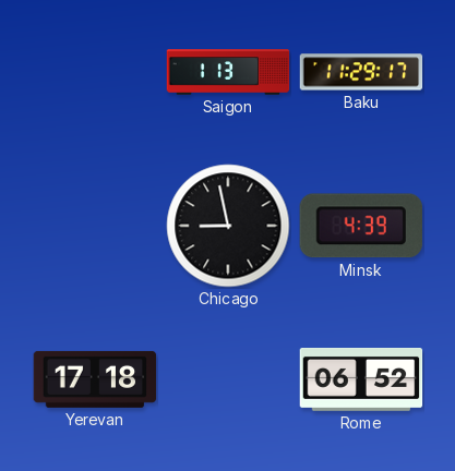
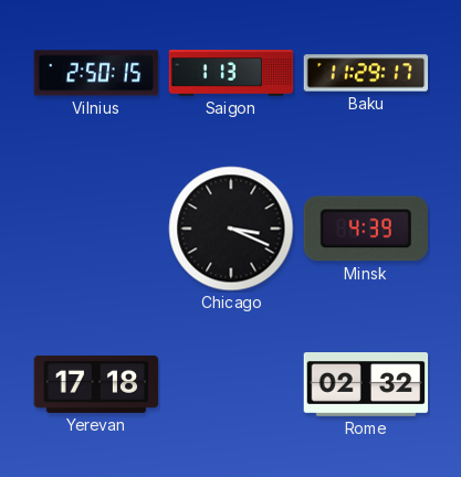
Vilnius: none -> 2:50 (96, 73)
Chicago: 8:58 -> 3:19 (231, 229)
Rome: 06:52 -> 02:32 (366, 385)
